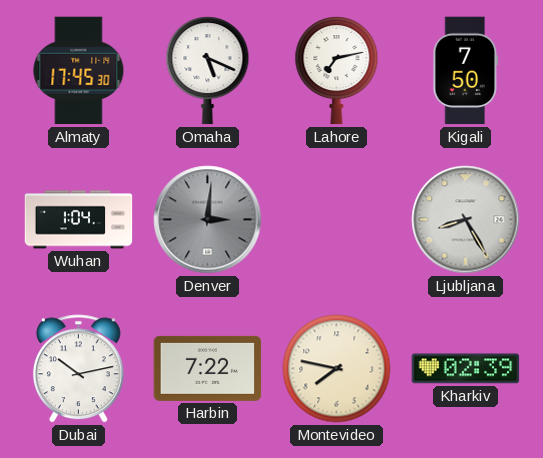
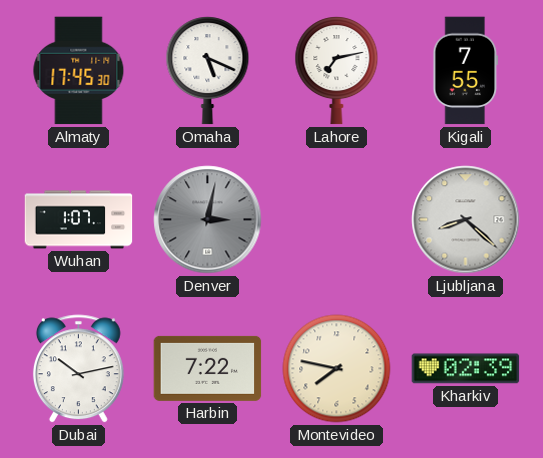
Kigali: 7:50 -> 7:55 (466, 71)
Wuhan: 1:04 -> 1:07 (79, 220)
Denver: 3:01 -> 3:02 (208, 220)
Ljubljana: 8:25 -> 8:22 (466, 220)
